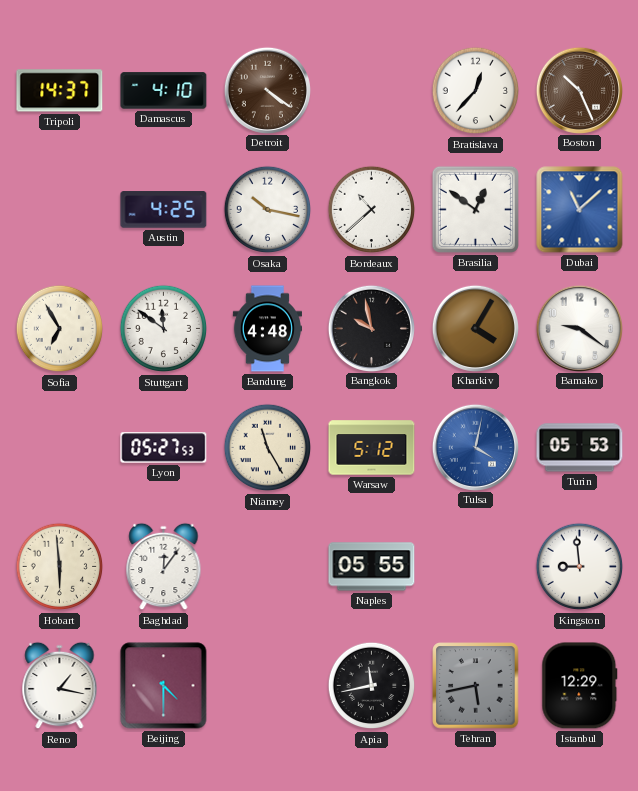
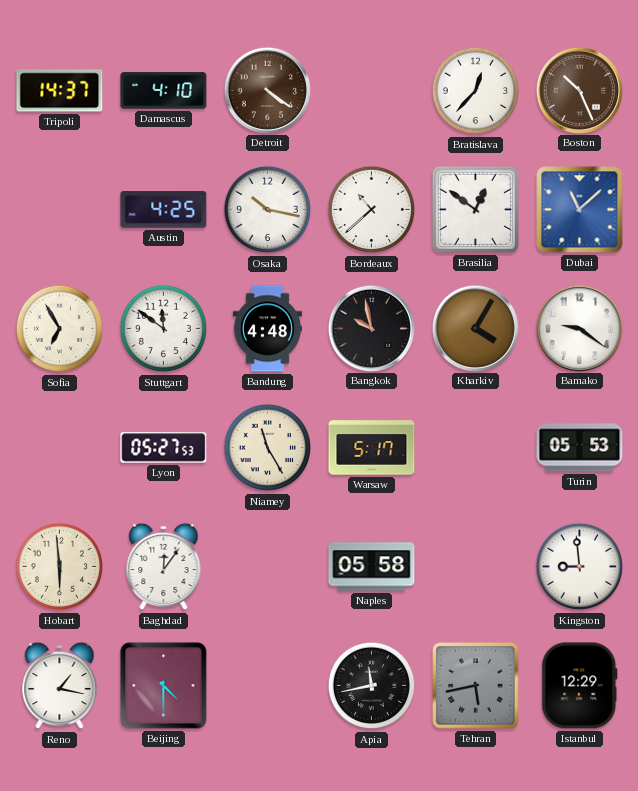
Warsaw: 5:12 -> 5:17 (372, 448)
Tulsa: 4:02 -> none (475, 447)
Naples: 05:55 -> 05:58 (372, 567)
